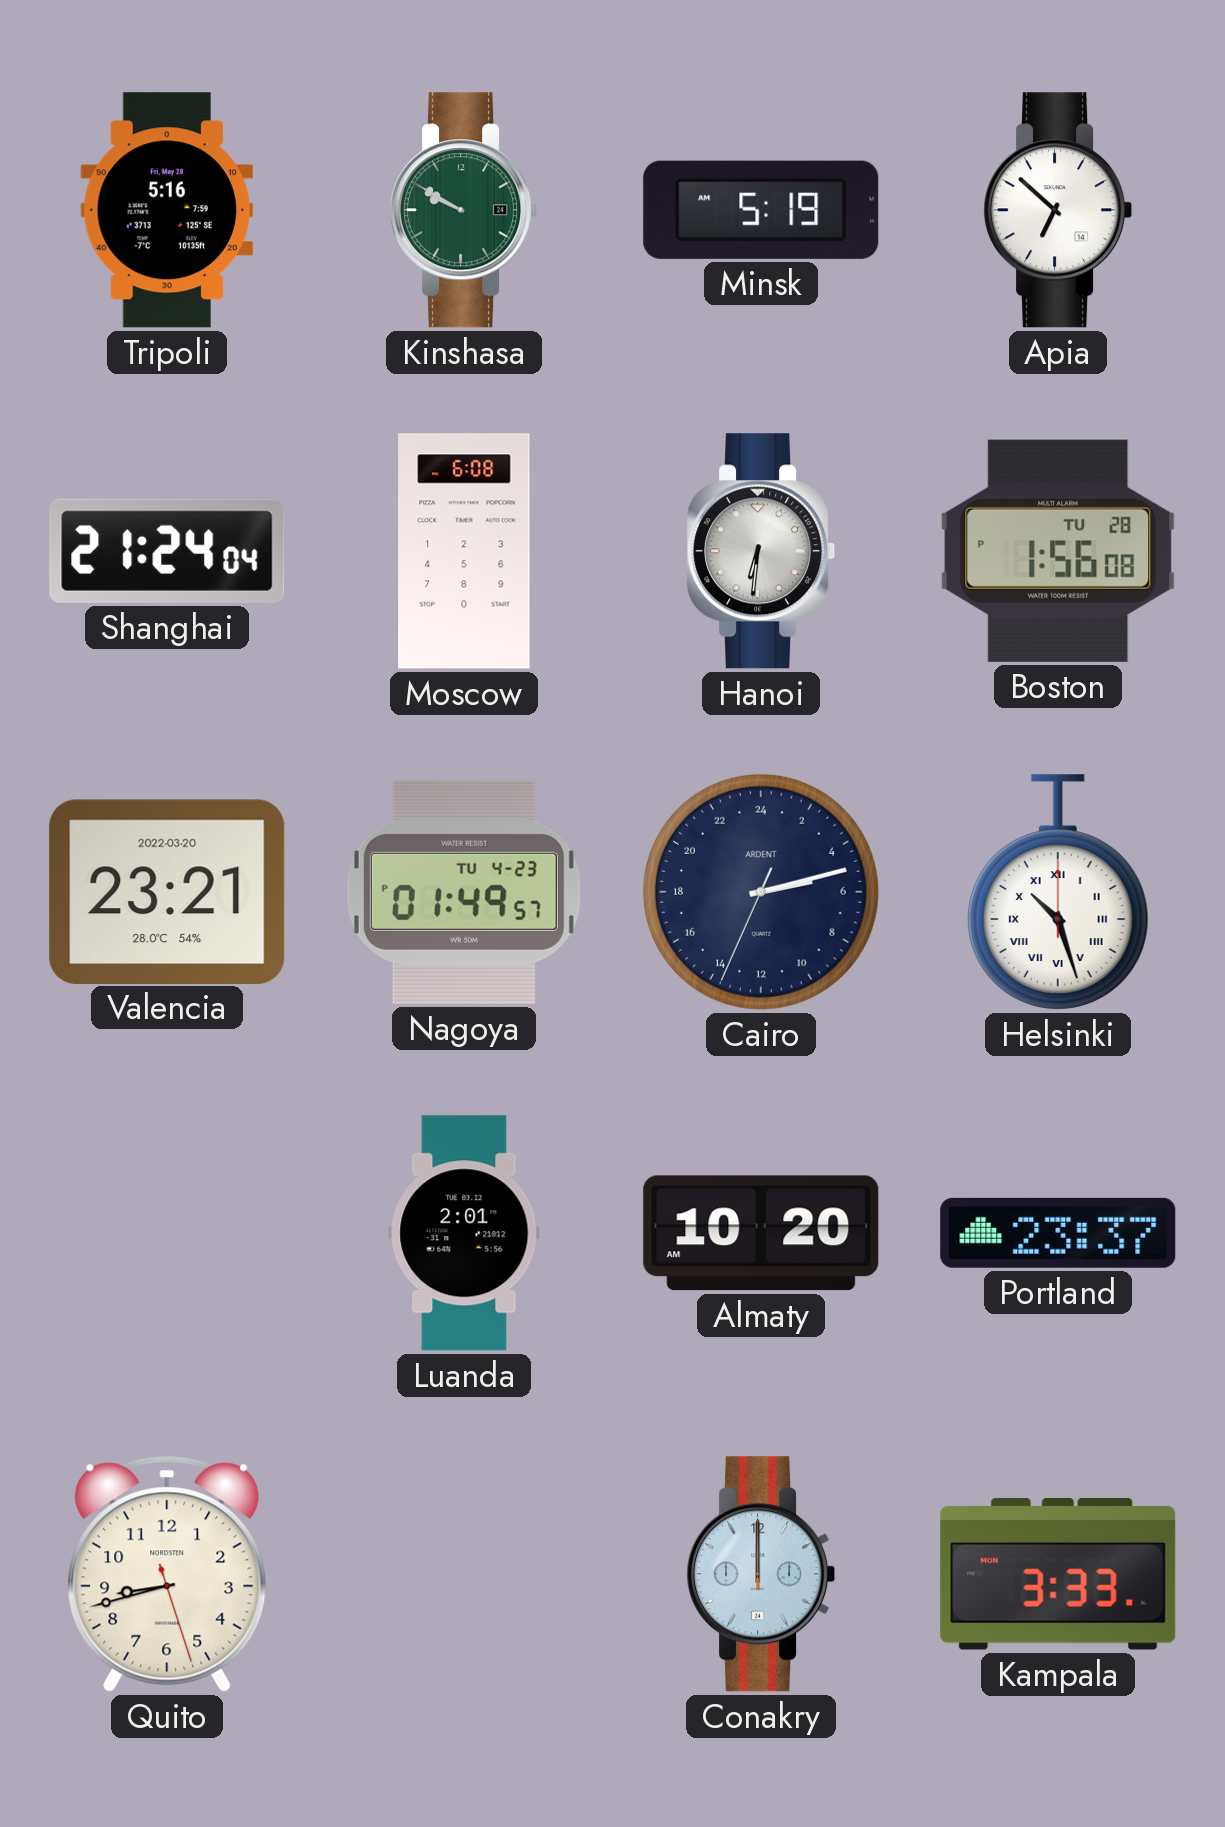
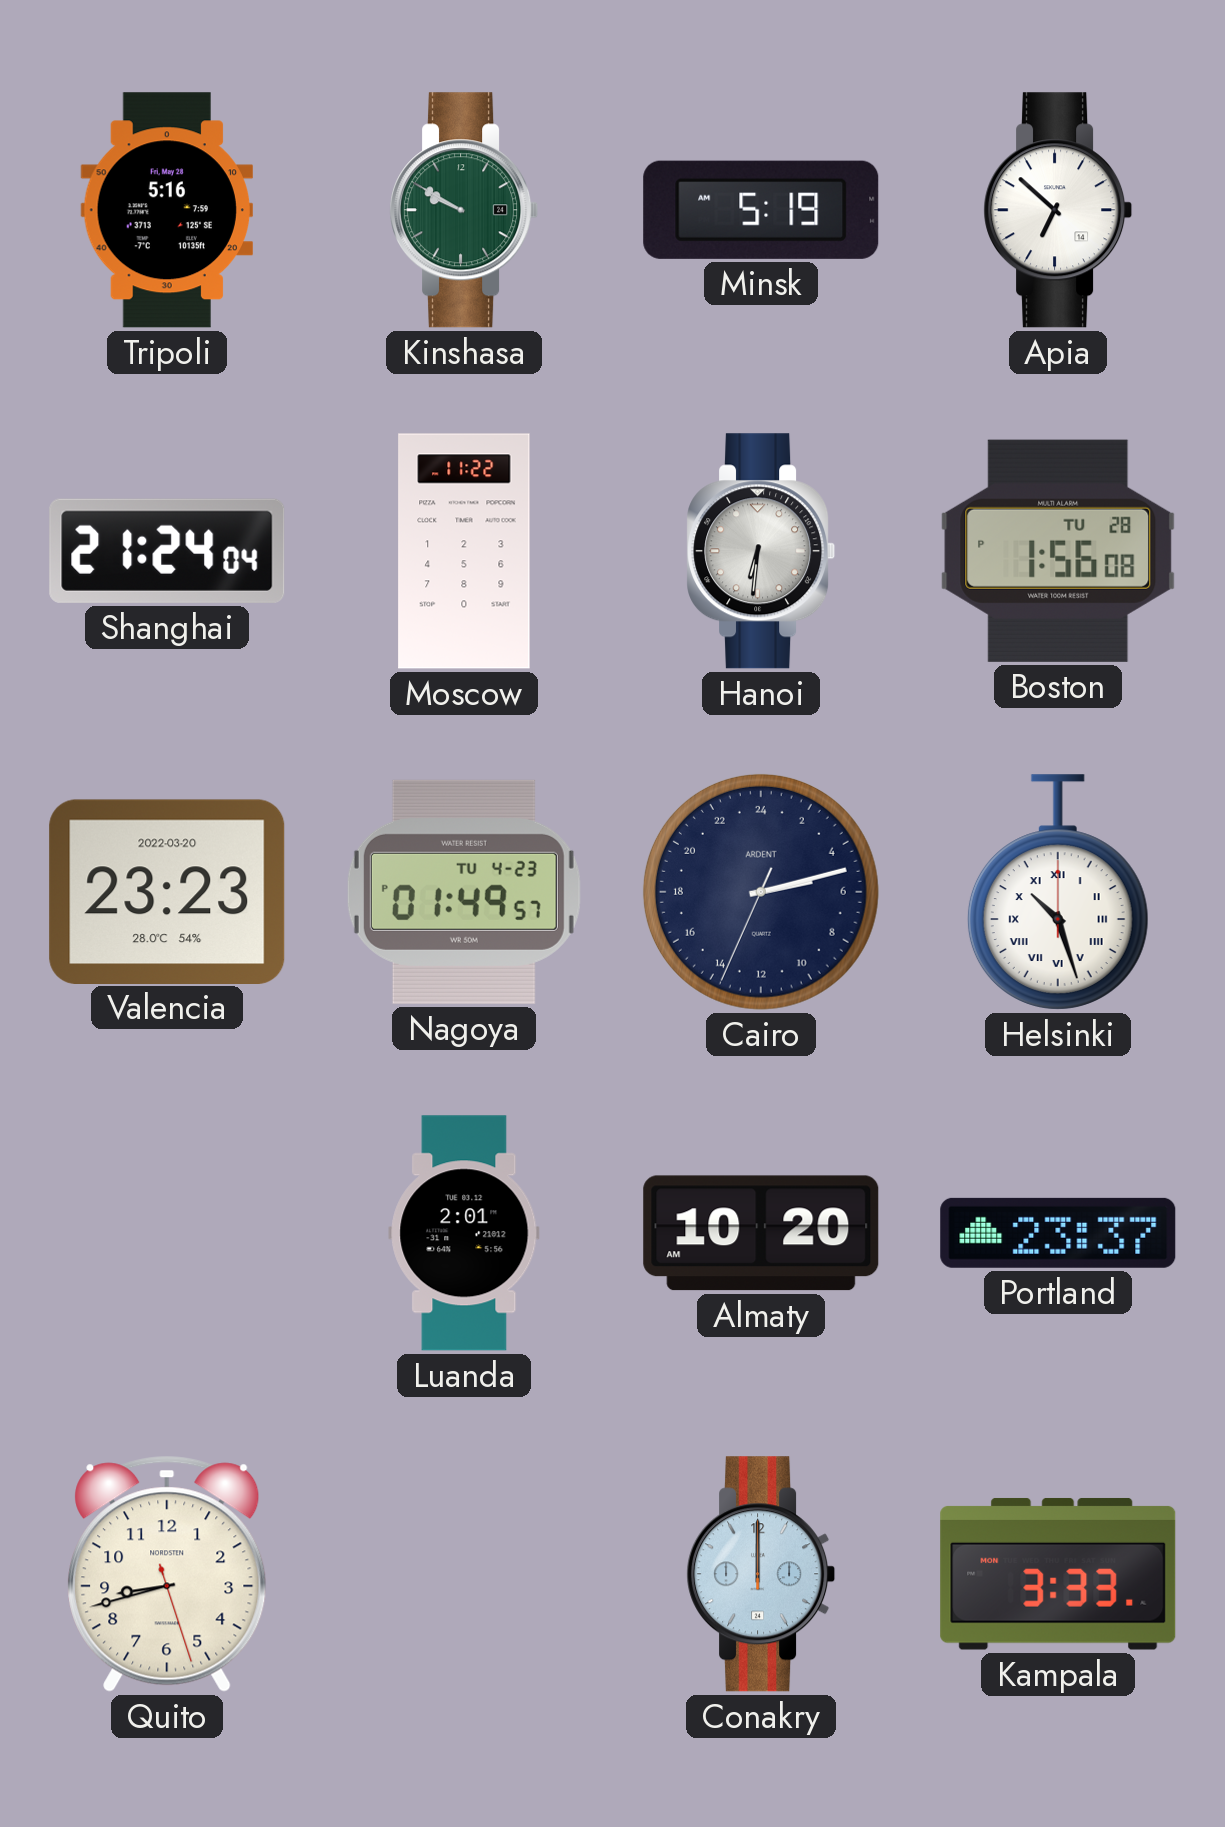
Moscow: 6:08 -> 11:22 (464, 551)
Valencia: 23:21 -> 23:23 (167, 891)
